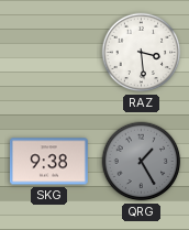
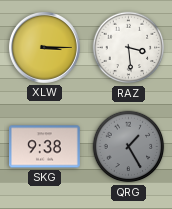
XLW: none -> 3:15 (44, 47)
